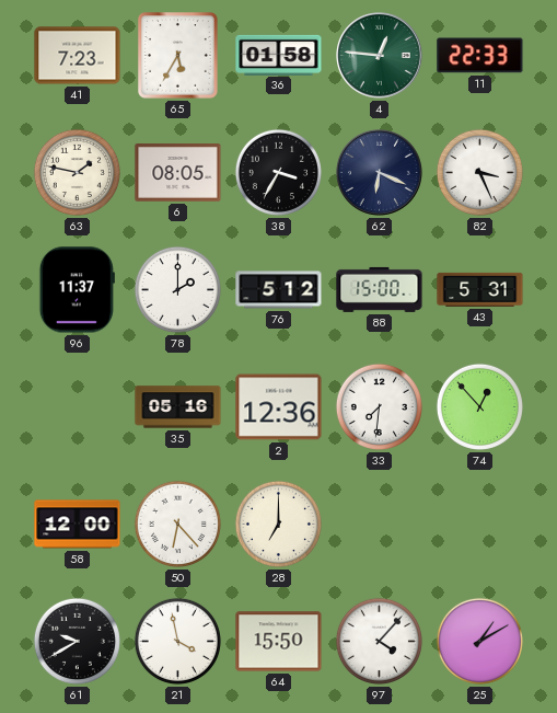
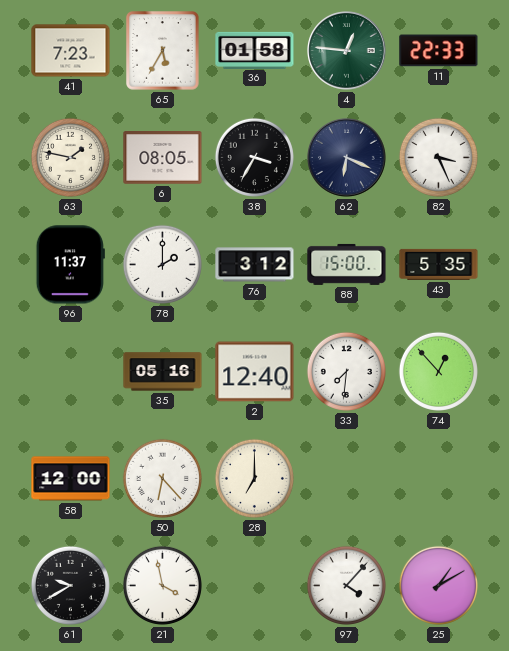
76: 5:12 -> 3:12 (255, 265)
43: 5:31 -> 5:35 (439, 264)
2: 12:36 -> 12:40 (255, 372)
64: 15:50 -> none (279, 642)
